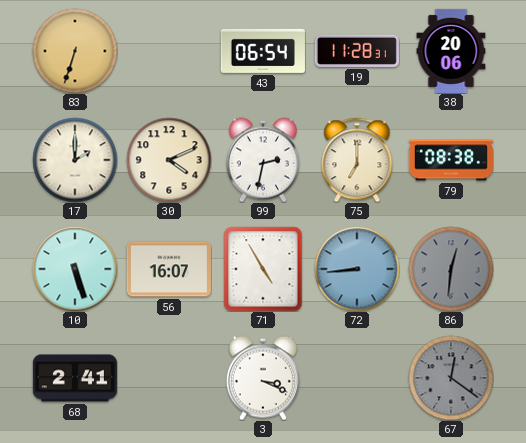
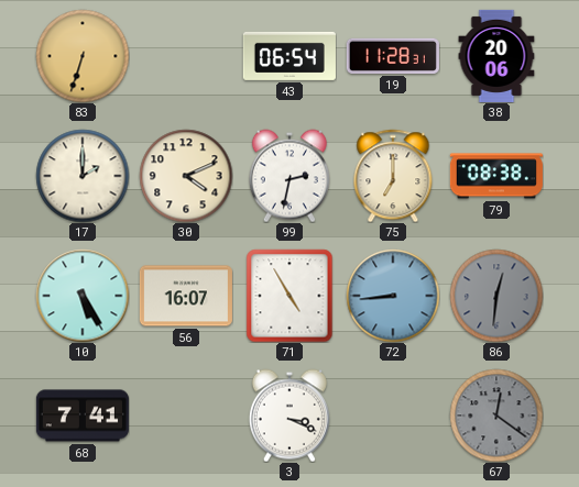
10: 5:27 -> 5:25 (83, 296)
68: 2:41 -> 7:41 (83, 416)
